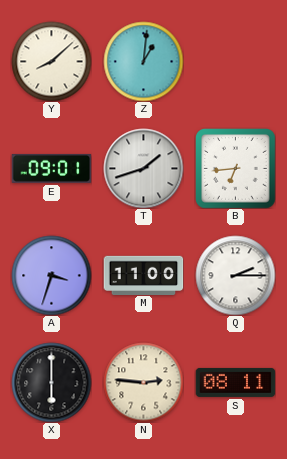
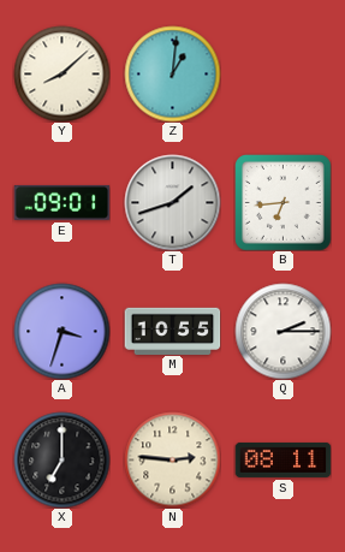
M: 11:00 -> 10:55 (172, 331)
X: 6:00 -> 7:00 (61, 459)
